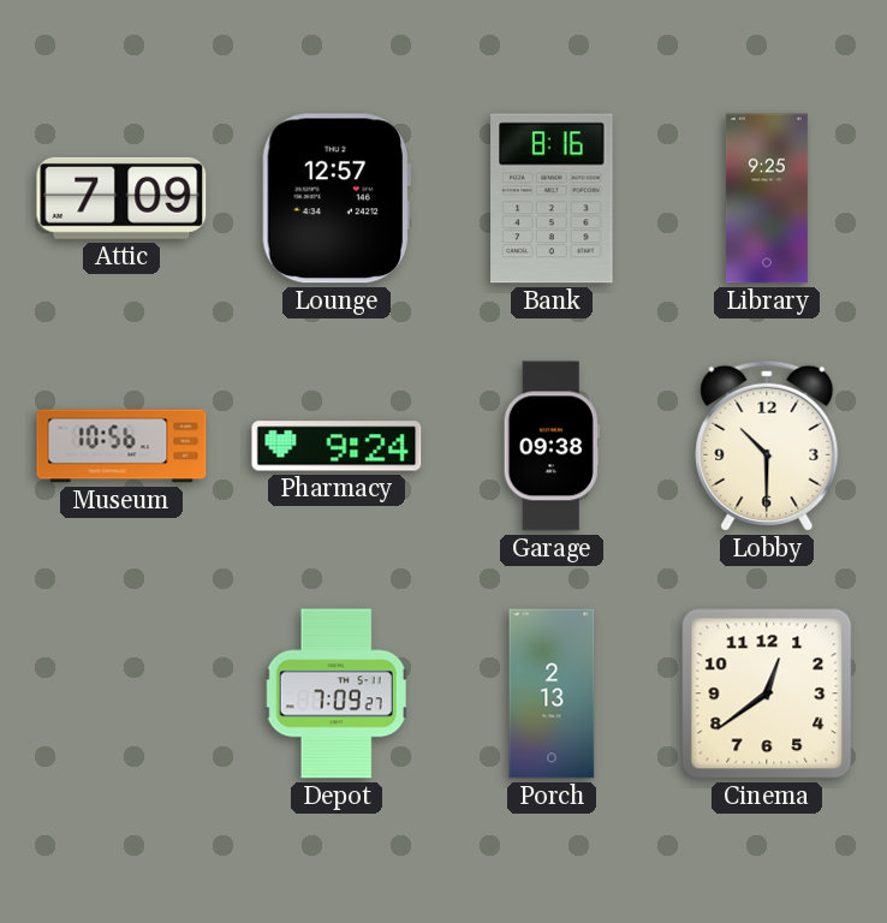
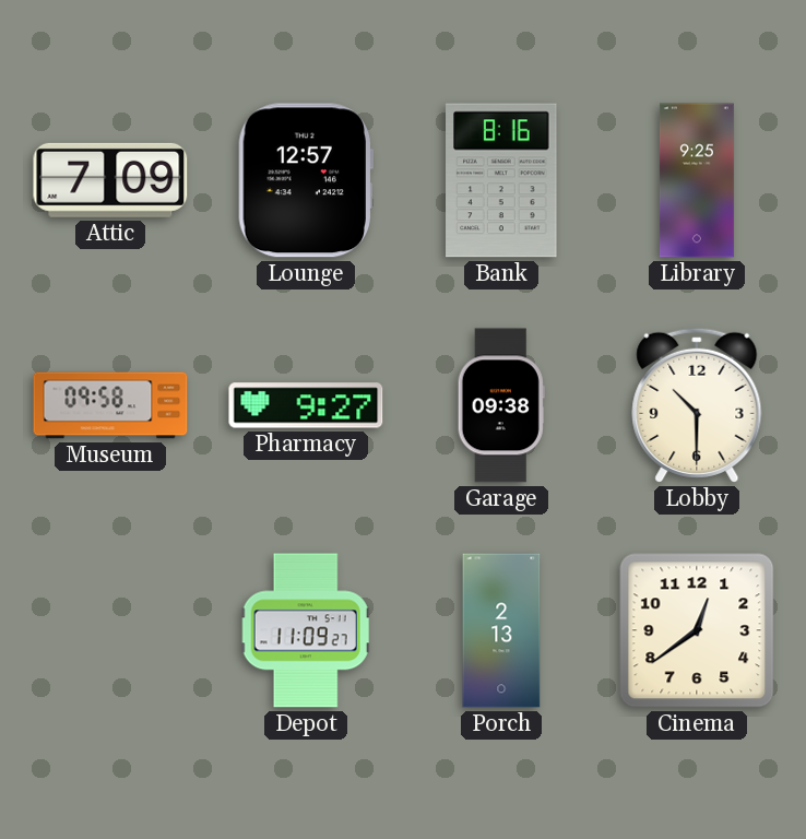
Museum: 10:56 -> 09:58 (110, 405)
Pharmacy: 9:24 -> 9:27 (306, 405)
Depot: 7:09 -> 11:09 (306, 630)
